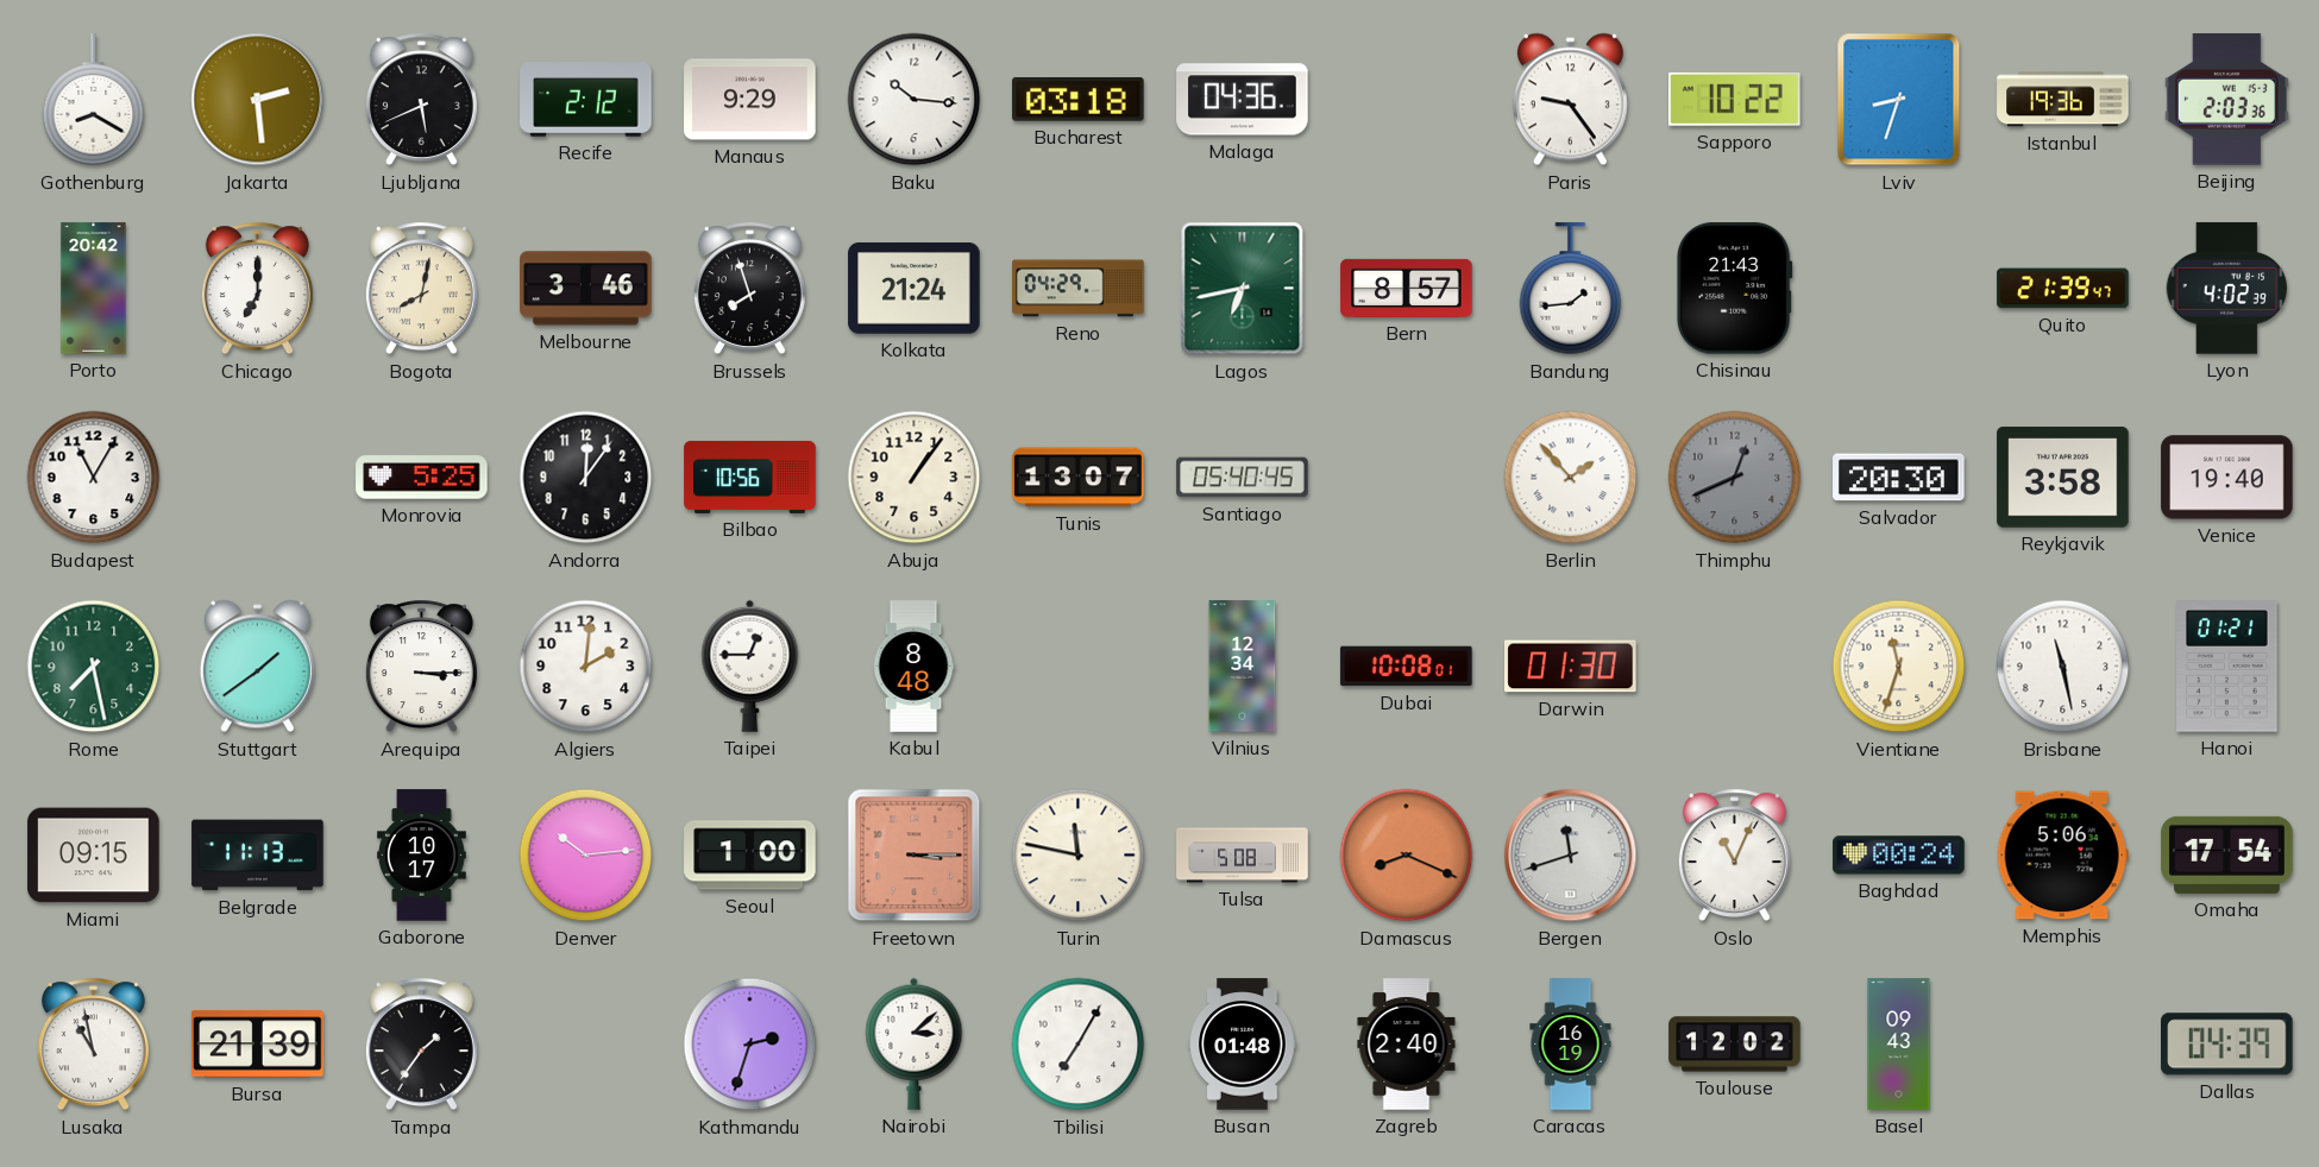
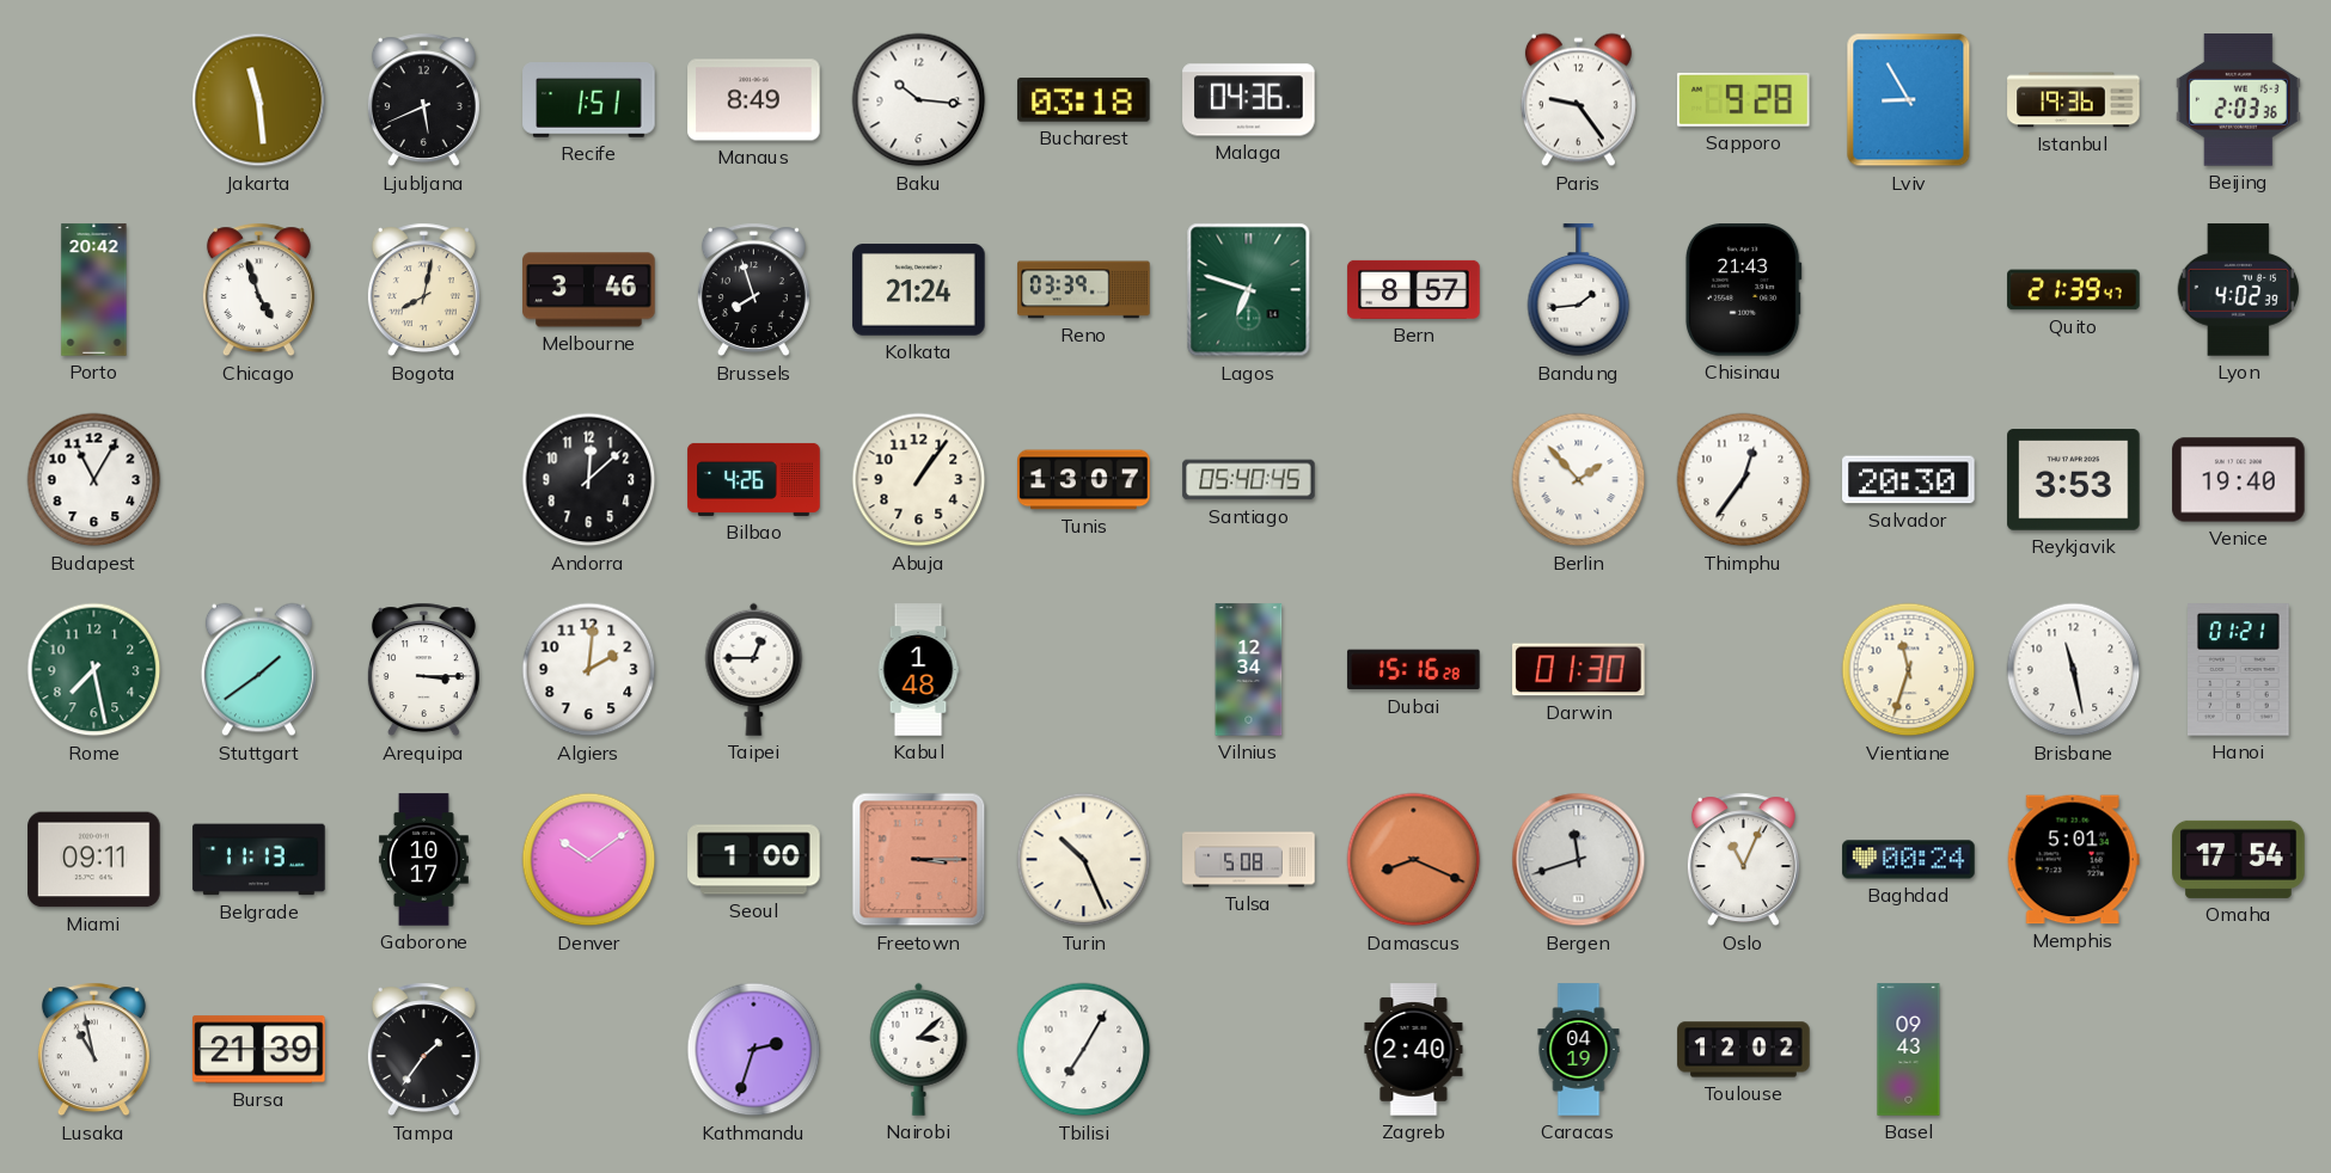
Gothenburg: 8:20 -> none (94, 100)
Jakarta: 2:29 -> 11:29 (259, 100)
Recife: 2:12 -> 1:51 (589, 100)
Manaus: 9:29 -> 8:49 (754, 100)
Sapporo: 10:22 -> 9:28 (1744, 99)
Lviv: 8:33 -> 8:55 (1909, 100)
Chicago: 7:00 -> 4:57 (258, 290)
Reno: 04:29 -> 03:39 (1084, 290)
Lagos: 6:43 -> 6:48 (1249, 290)
Monrovia: 5:25 -> none (422, 478)
Andorra: 12:06 -> 12:08 (589, 480)
Bilbao: 10:56 -> 4:26 (754, 479)
Thimphu: 12:41 -> 12:36 (1744, 480)
Thimphu dial: grey -> white (1744, 480)
Reykjavik: 3:58 -> 3:53 (2074, 480)
Kabul: 8:48 -> 1:48 (918, 670)
Dubai: 10:08 -> 15:16 (1414, 670)
Miami: 09:15 -> 09:11 (94, 860)
Denver: 10:14 -> 10:09 (589, 860)
Turin: 11:47 -> 10:26 (1084, 860)
Memphis: 5:06 -> 5:01 (2073, 860)
Busan: 01:48 -> none (1243, 1045)
Caracas: 16:19 -> 04:19 (1579, 1050)
Dallas: 04:39 -> none (2227, 1045)
